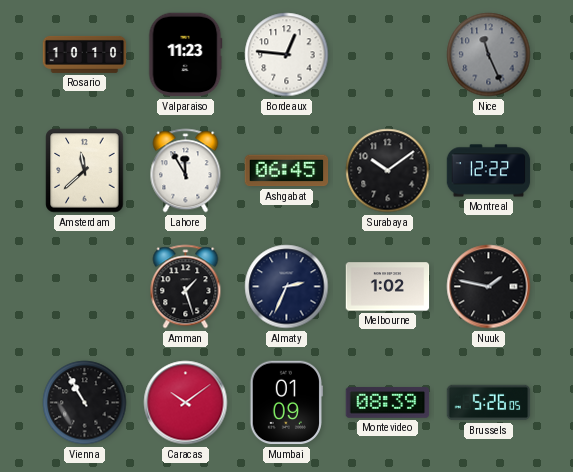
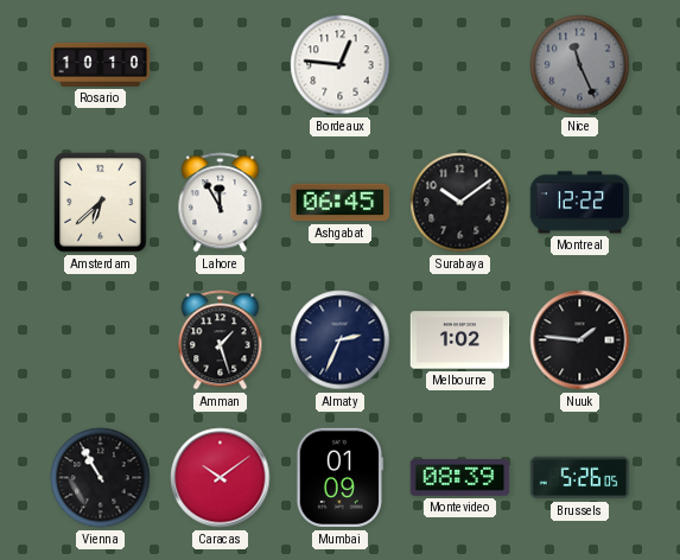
Valparaiso: 11:23 -> none (186, 55)
Amsterdam: 11:38 -> 6:38 (101, 203)
Nuuk: 1:47 -> 1:46 (580, 341)
